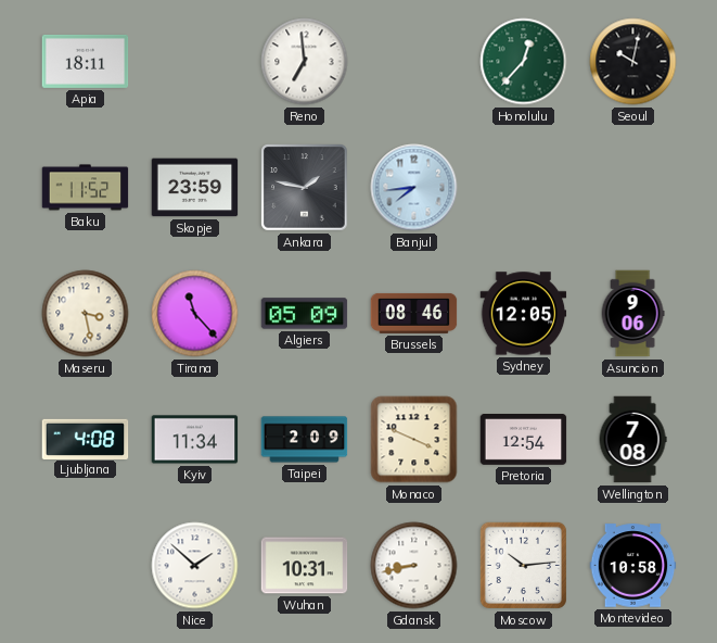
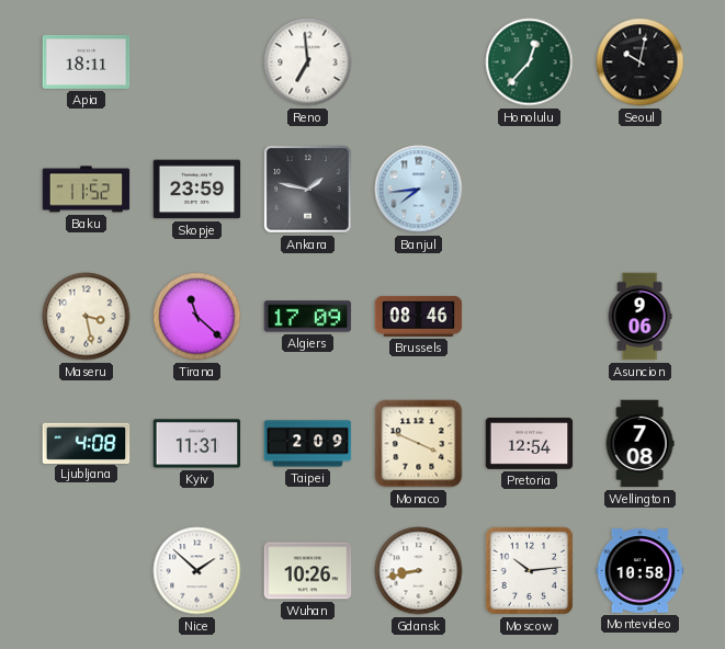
Tirana: 11:23 -> 11:22 (197, 317)
Algiers: 05:09 -> 17:09 (308, 317)
Sydney: 12:05 -> none (524, 314)
Kyiv: 11:34 -> 11:31 (197, 444)
Wuhan: 10:31 -> 10:26 (308, 571)
